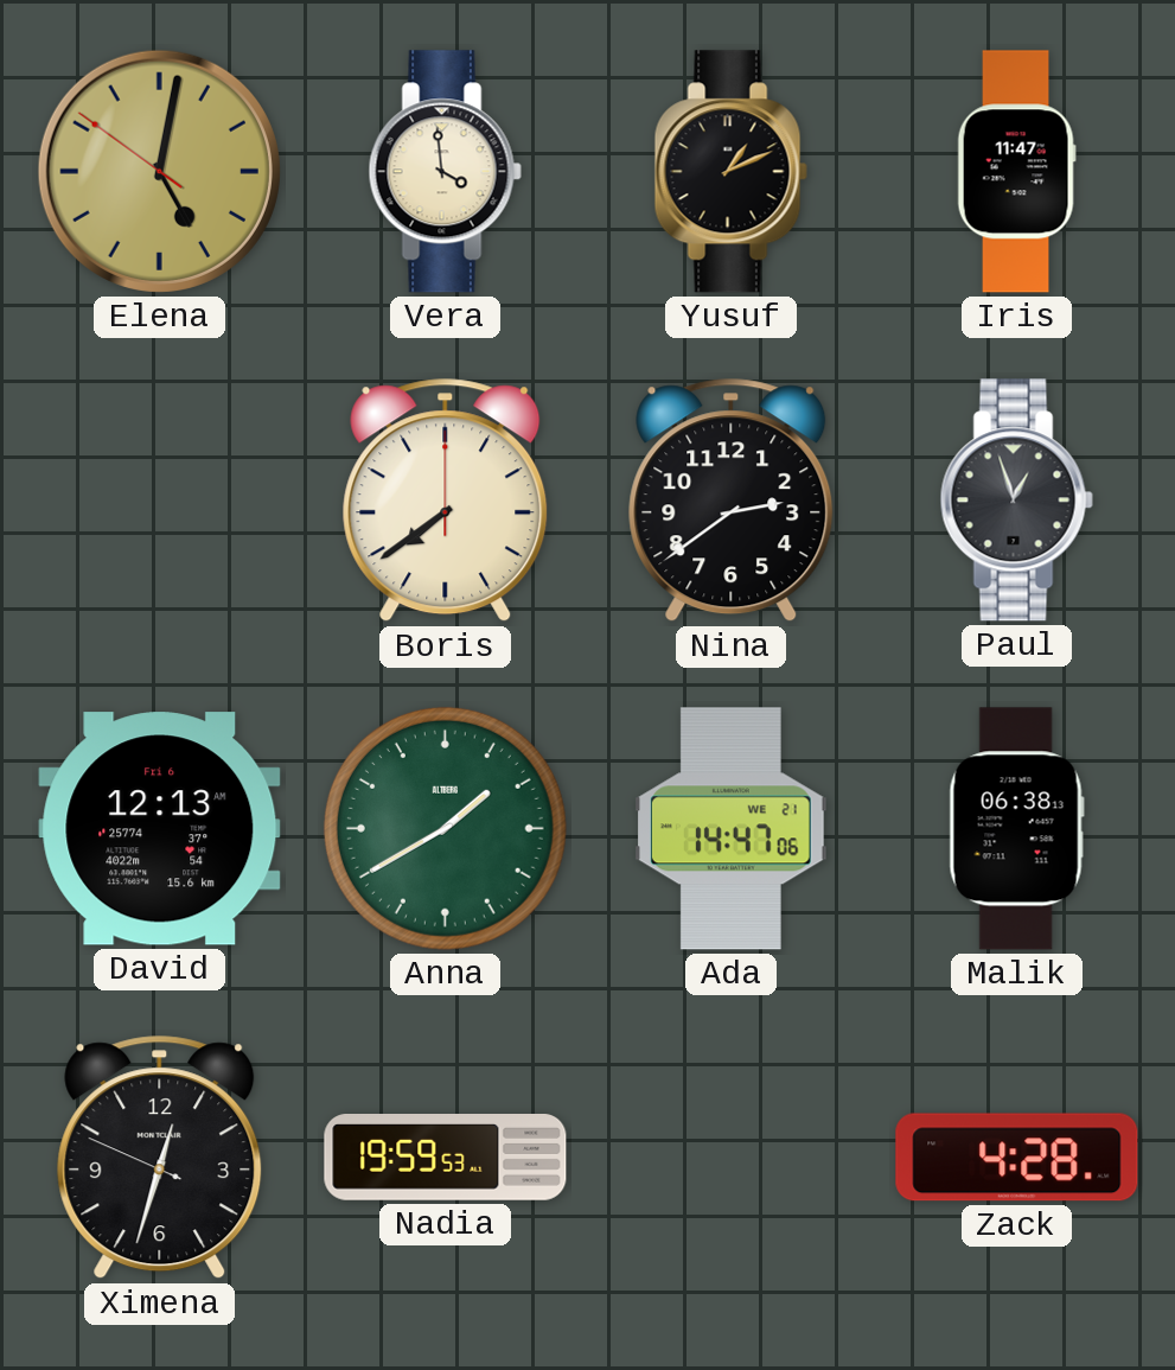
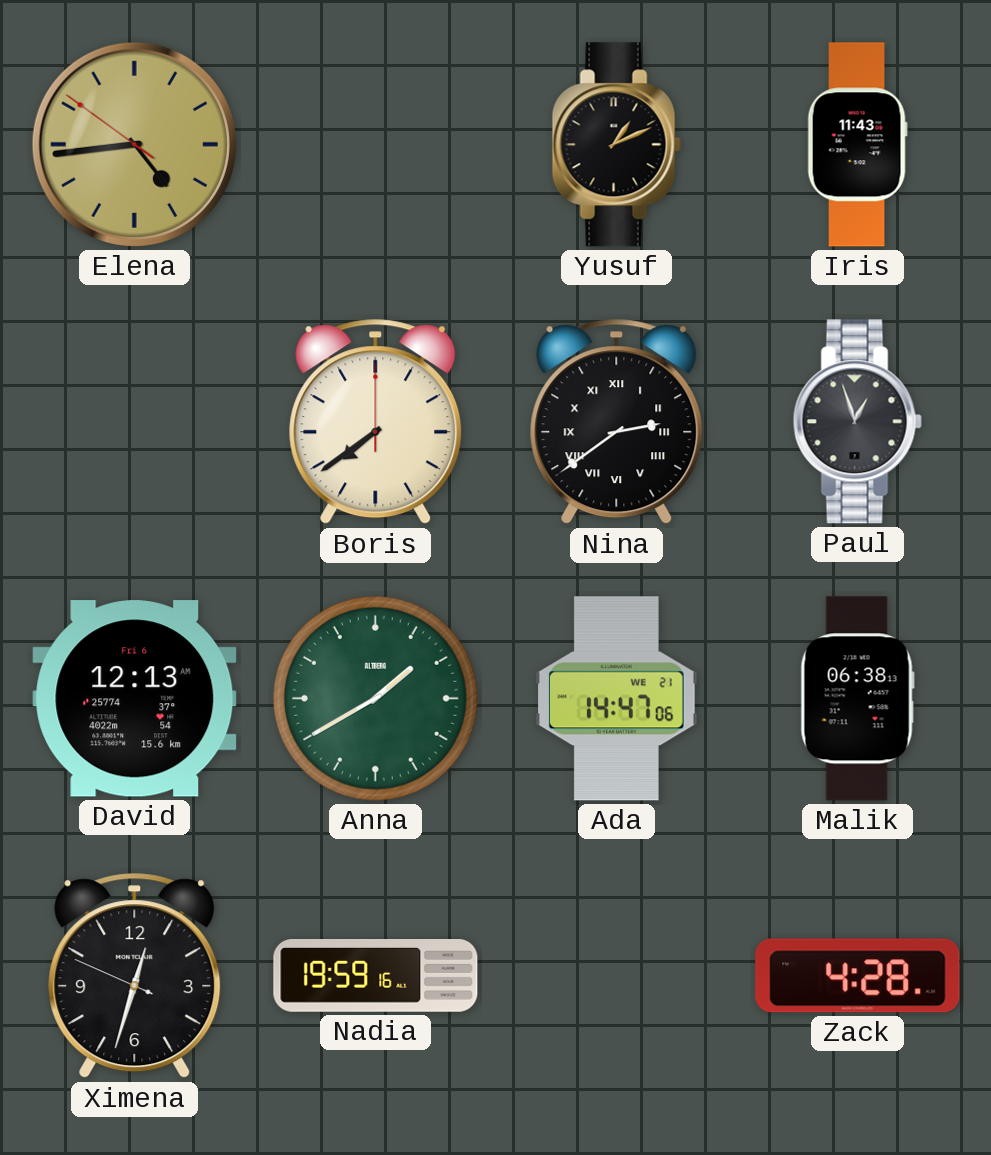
Elena: 5:01 -> 4:43 (134, 144)
Vera: 3:59 -> none (445, 172)
Iris: 11:47 -> 11:43 (857, 145)
Nina numerals: Arabic -> Roman (617, 422)
Nadia: 19:59:53 -> 19:59:16 (376, 976)
